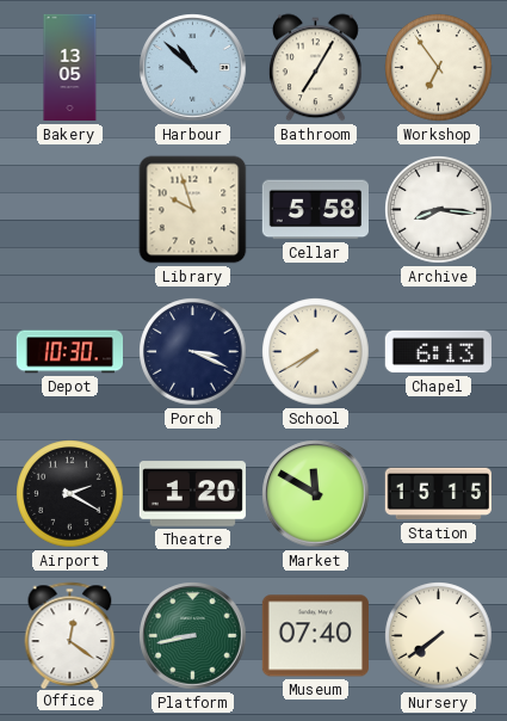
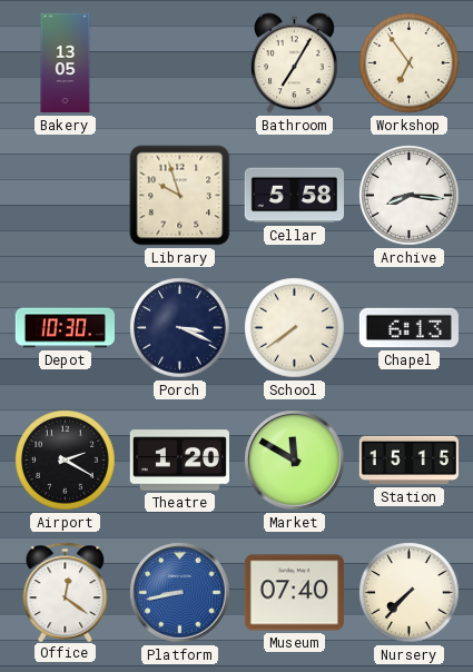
Harbour: 10:52 -> none (193, 68)
School: 7:40 -> 7:39 (295, 328)
Platform dial: green -> blue (180, 593)
Nursery: 7:39 -> 7:37 (410, 593)
